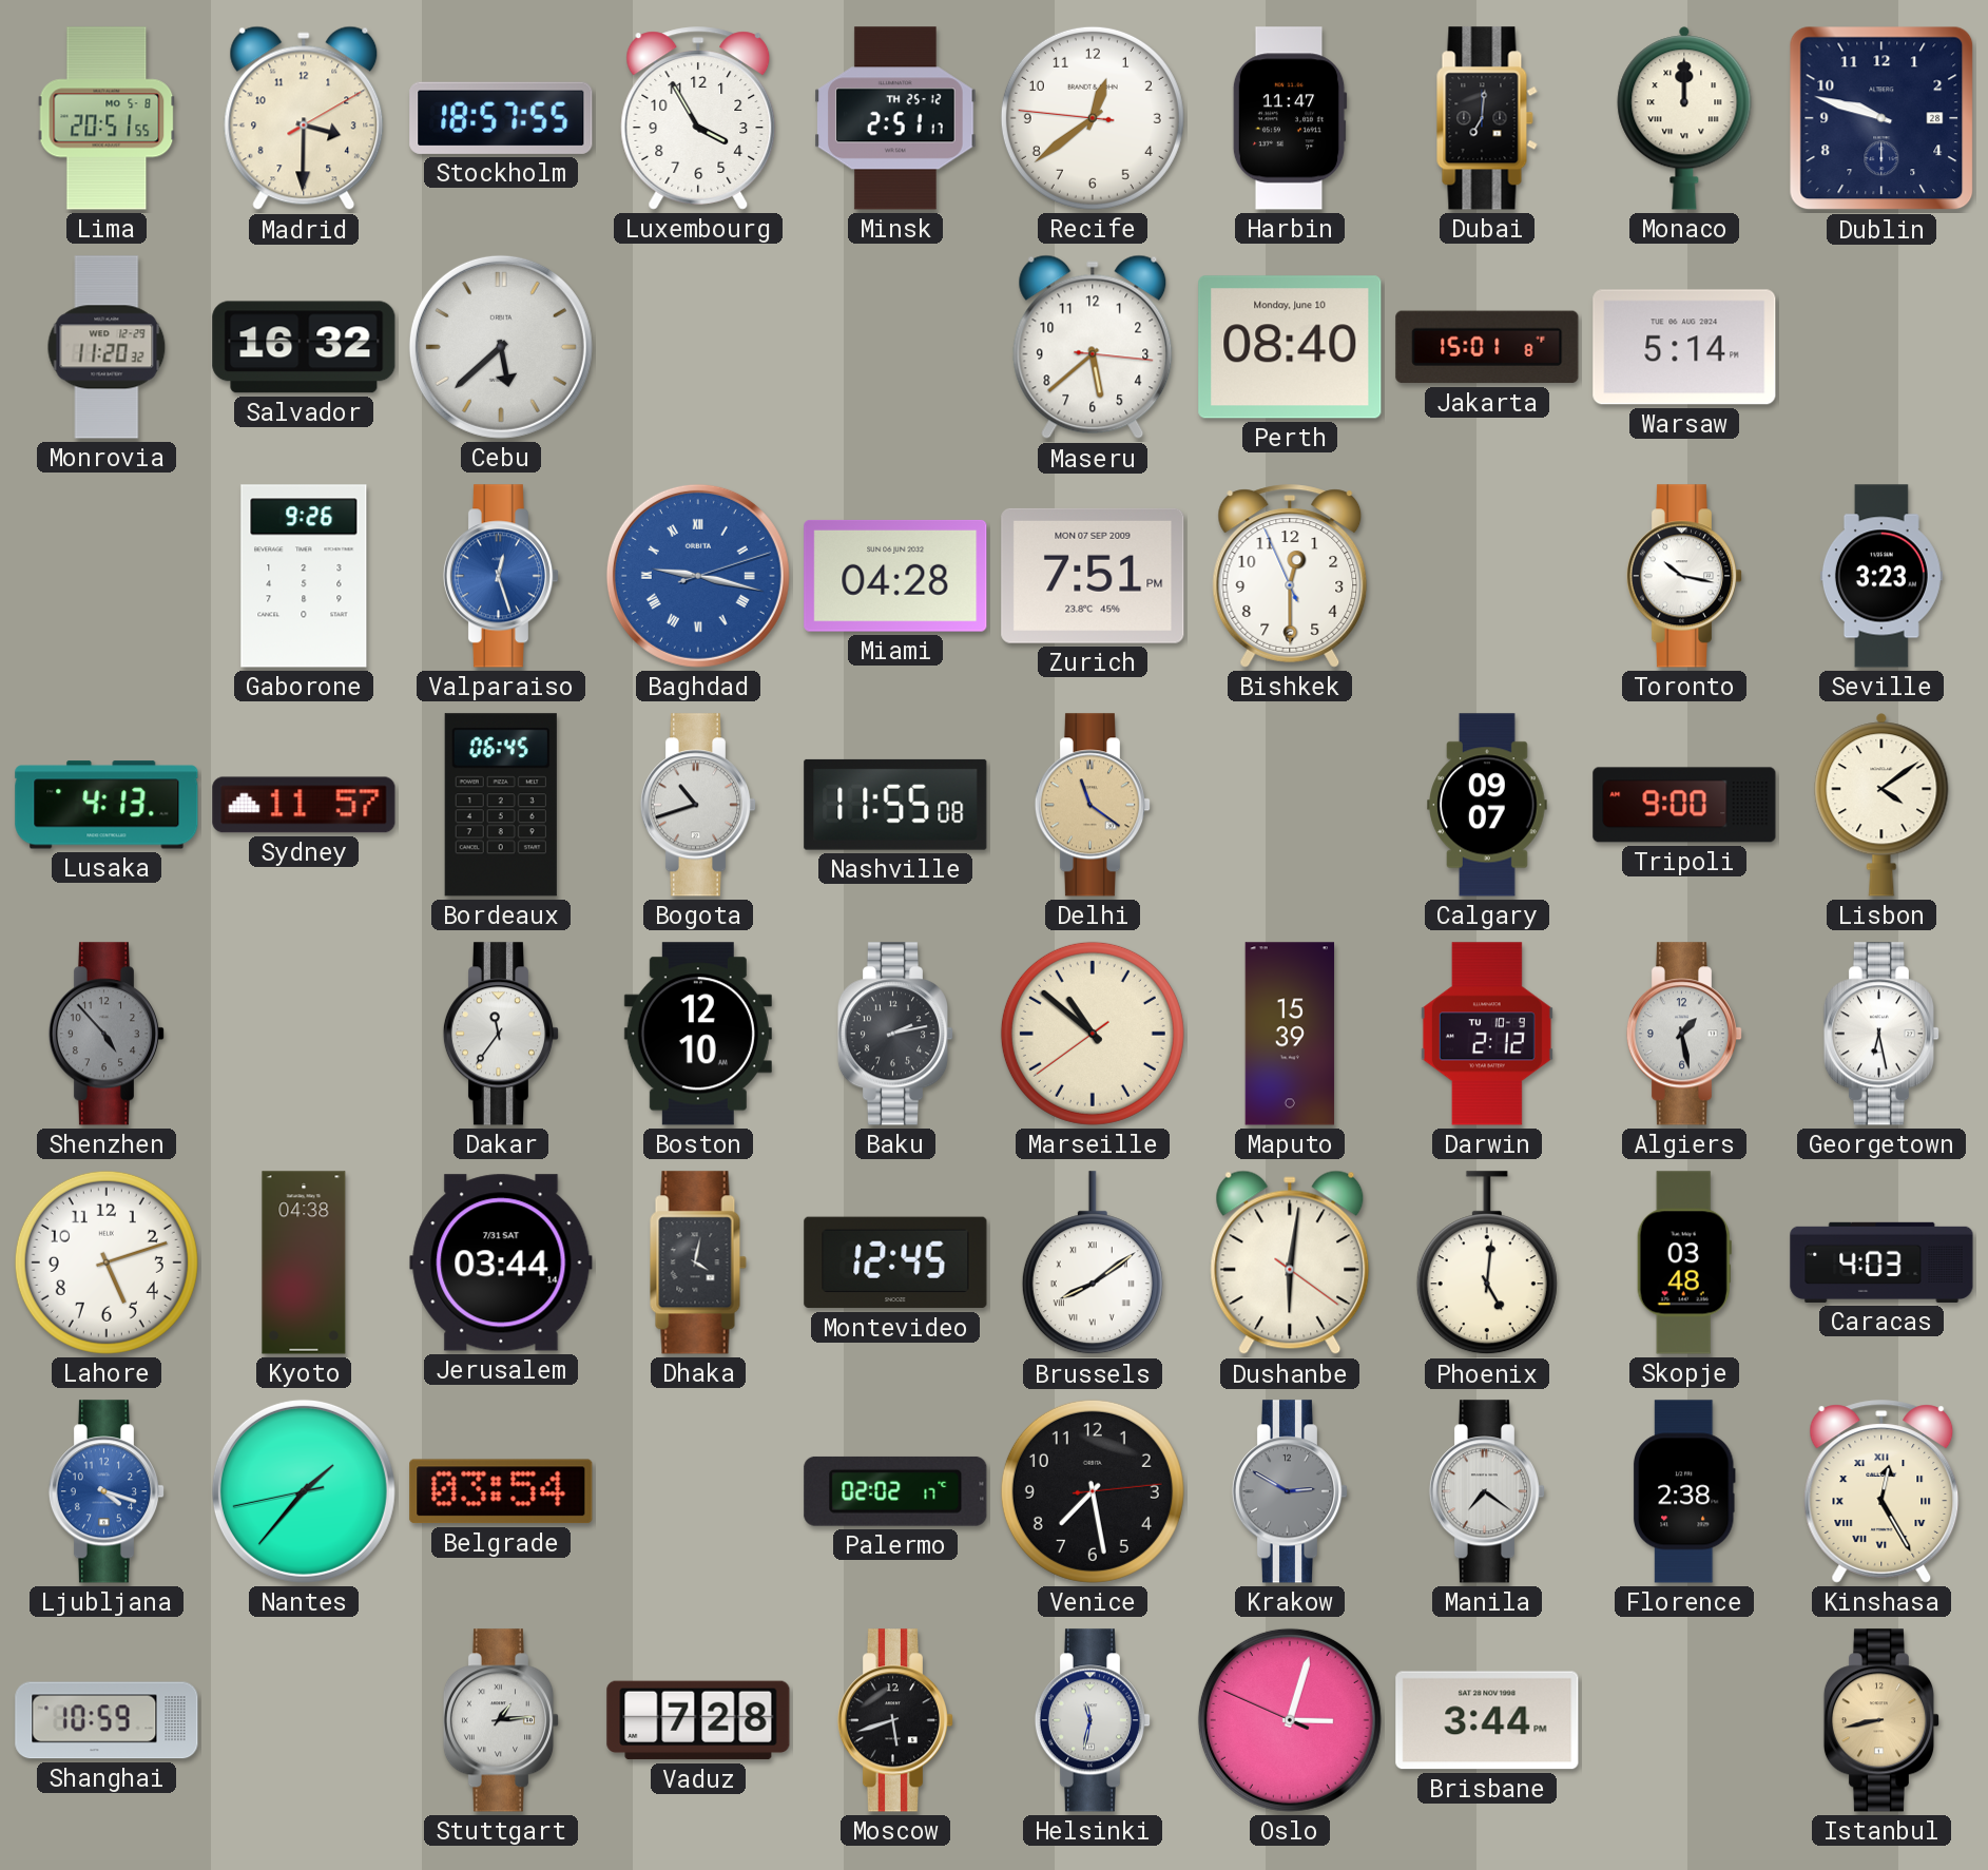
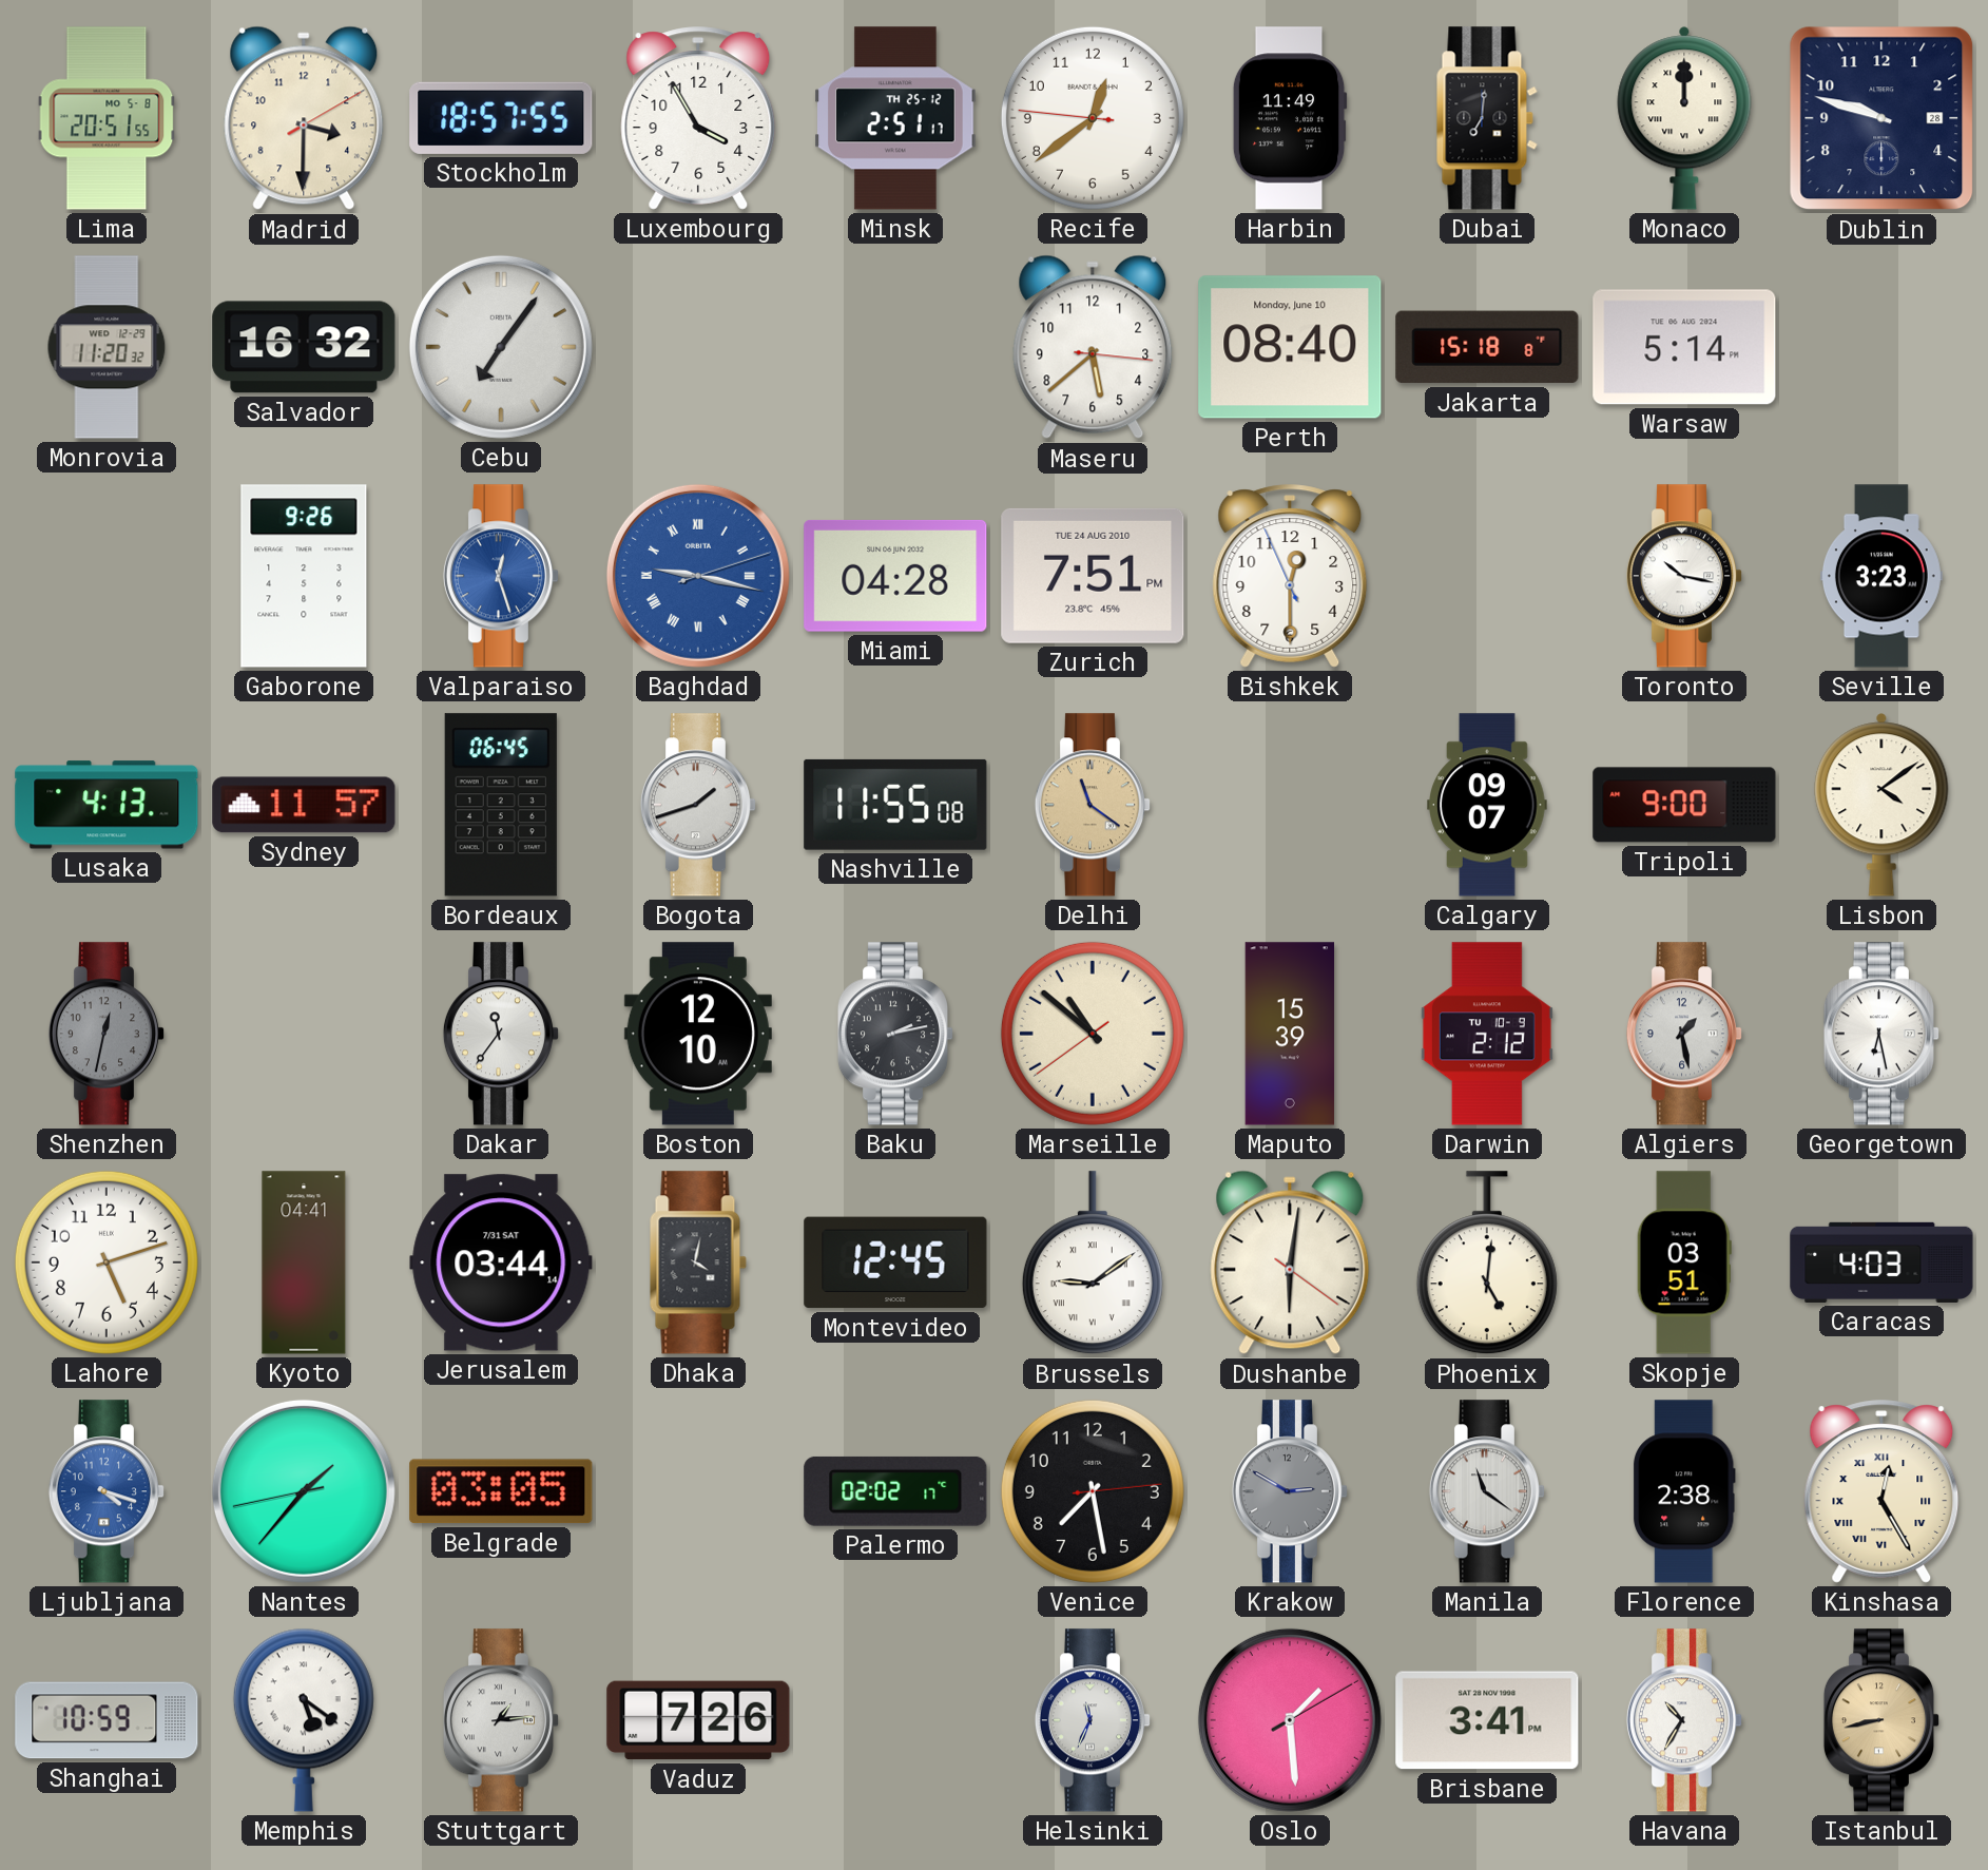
Harbin: 11:47 -> 11:49 (1290, 118)
Cebu: 5:38 -> 7:06 (501, 347)
Jakarta: 15:01 -> 15:18 (1487, 347)
Zurich date: MON 07 SEP 2009 -> TUE 24 AUG 2010 (1093, 576)
Bogota: 10:42 -> 1:42 (698, 805)
Shenzhen: 4:53 -> 12:32 (107, 1034)
Kyoto: 04:38 -> 04:41 (304, 1262)
Brussels: 8:09 -> 9:09 (1093, 1264)
Skopje: 03:48 -> 03:51 (1684, 1262)
Belgrade: 03:54 -> 03:05 (501, 1491)
Manila: 7:21 -> 11:21 (1487, 1491)
Memphis: none -> 5:21 (304, 1720)
Vaduz: 7:28 -> 7:26 (698, 1720)
Moscow: 5:42 -> none (895, 1720)
Helsinki: 11:32 -> 11:34 (1093, 1720)
Oslo: 3:02 -> 1:29 (1290, 1720)
Brisbane: 3:44 -> 3:41 (1487, 1720)
Havana: none -> 10:35 (1684, 1720)
